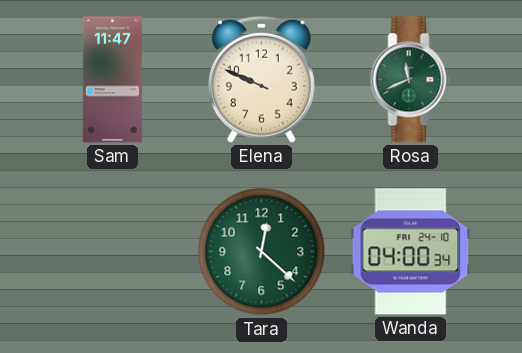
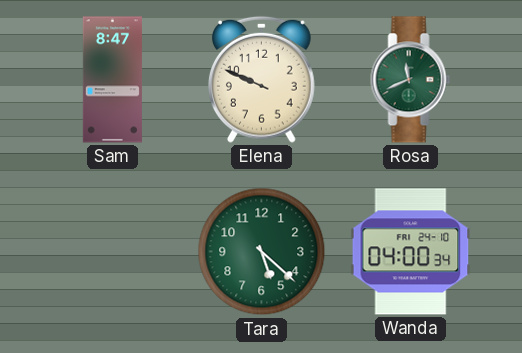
Sam: 11:47 -> 8:47 (112, 80)
Tara: 12:22 -> 5:22 (262, 252)
